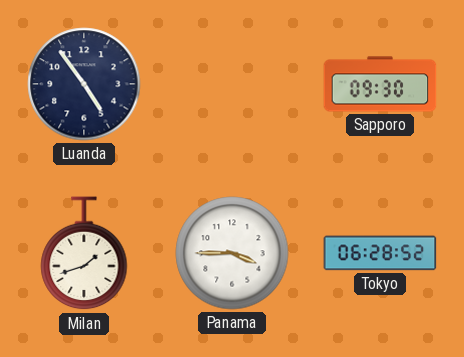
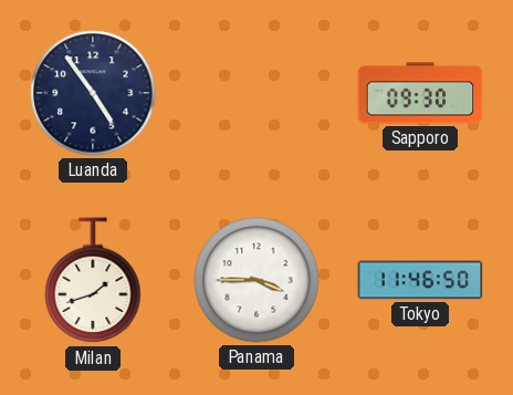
Tokyo: 06:28 -> 11:46 (420, 280)
